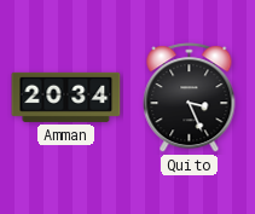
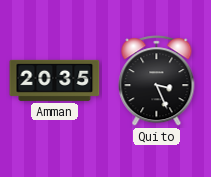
Amman: 20:34 -> 20:35 (55, 80)
